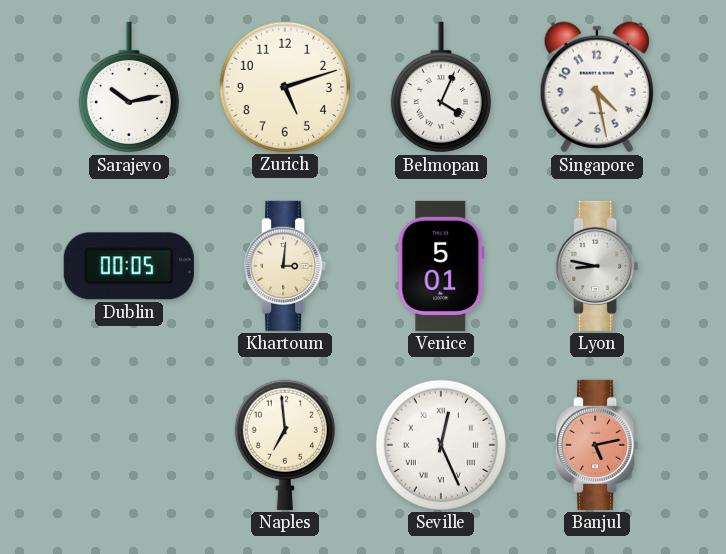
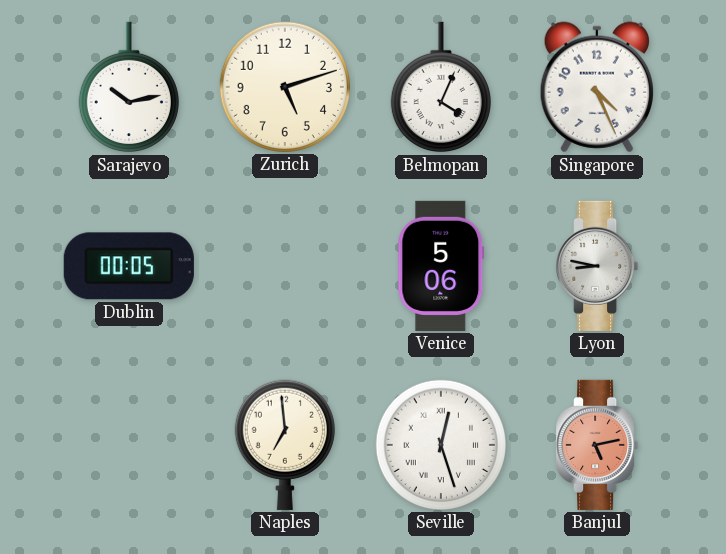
Singapore: 4:28 -> 4:26 (597, 87)
Khartoum: 3:01 -> none (285, 266)
Venice: 5:01 -> 5:06 (441, 266)
Seville: 12:26 -> 12:27 (441, 445)
